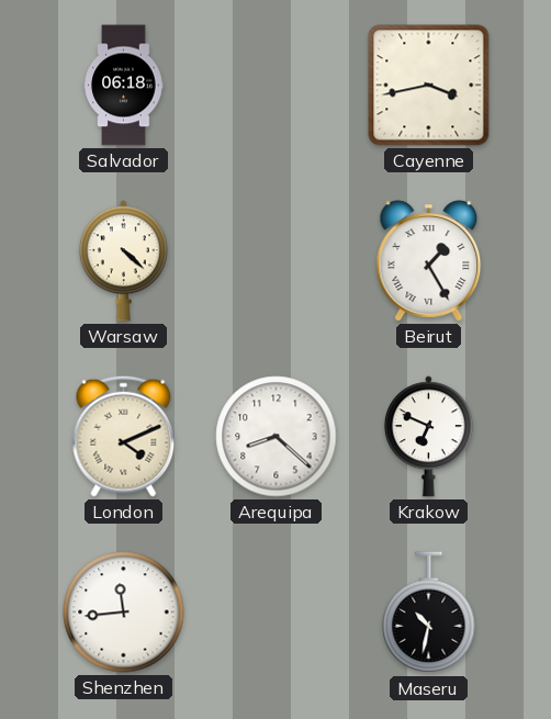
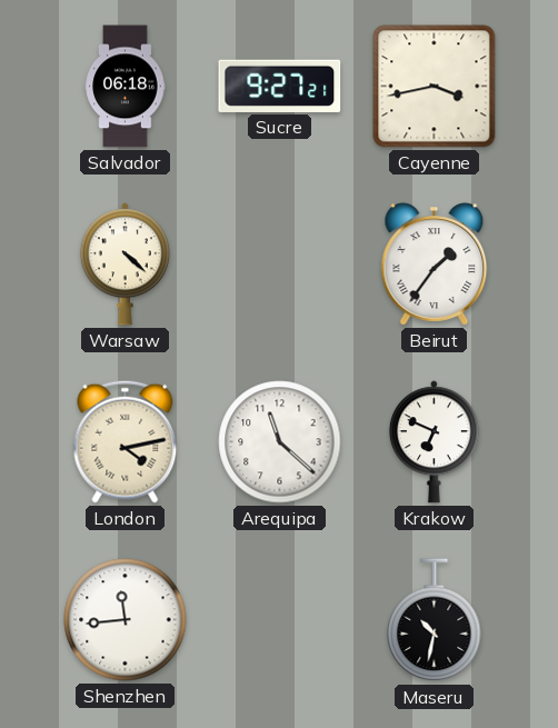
Sucre: none -> 9:27 (280, 86)
Beirut: 1:25 -> 1:36 (435, 265)
London: 4:11 -> 4:13 (126, 441)
Arequipa: 8:22 -> 11:22 (280, 442)
